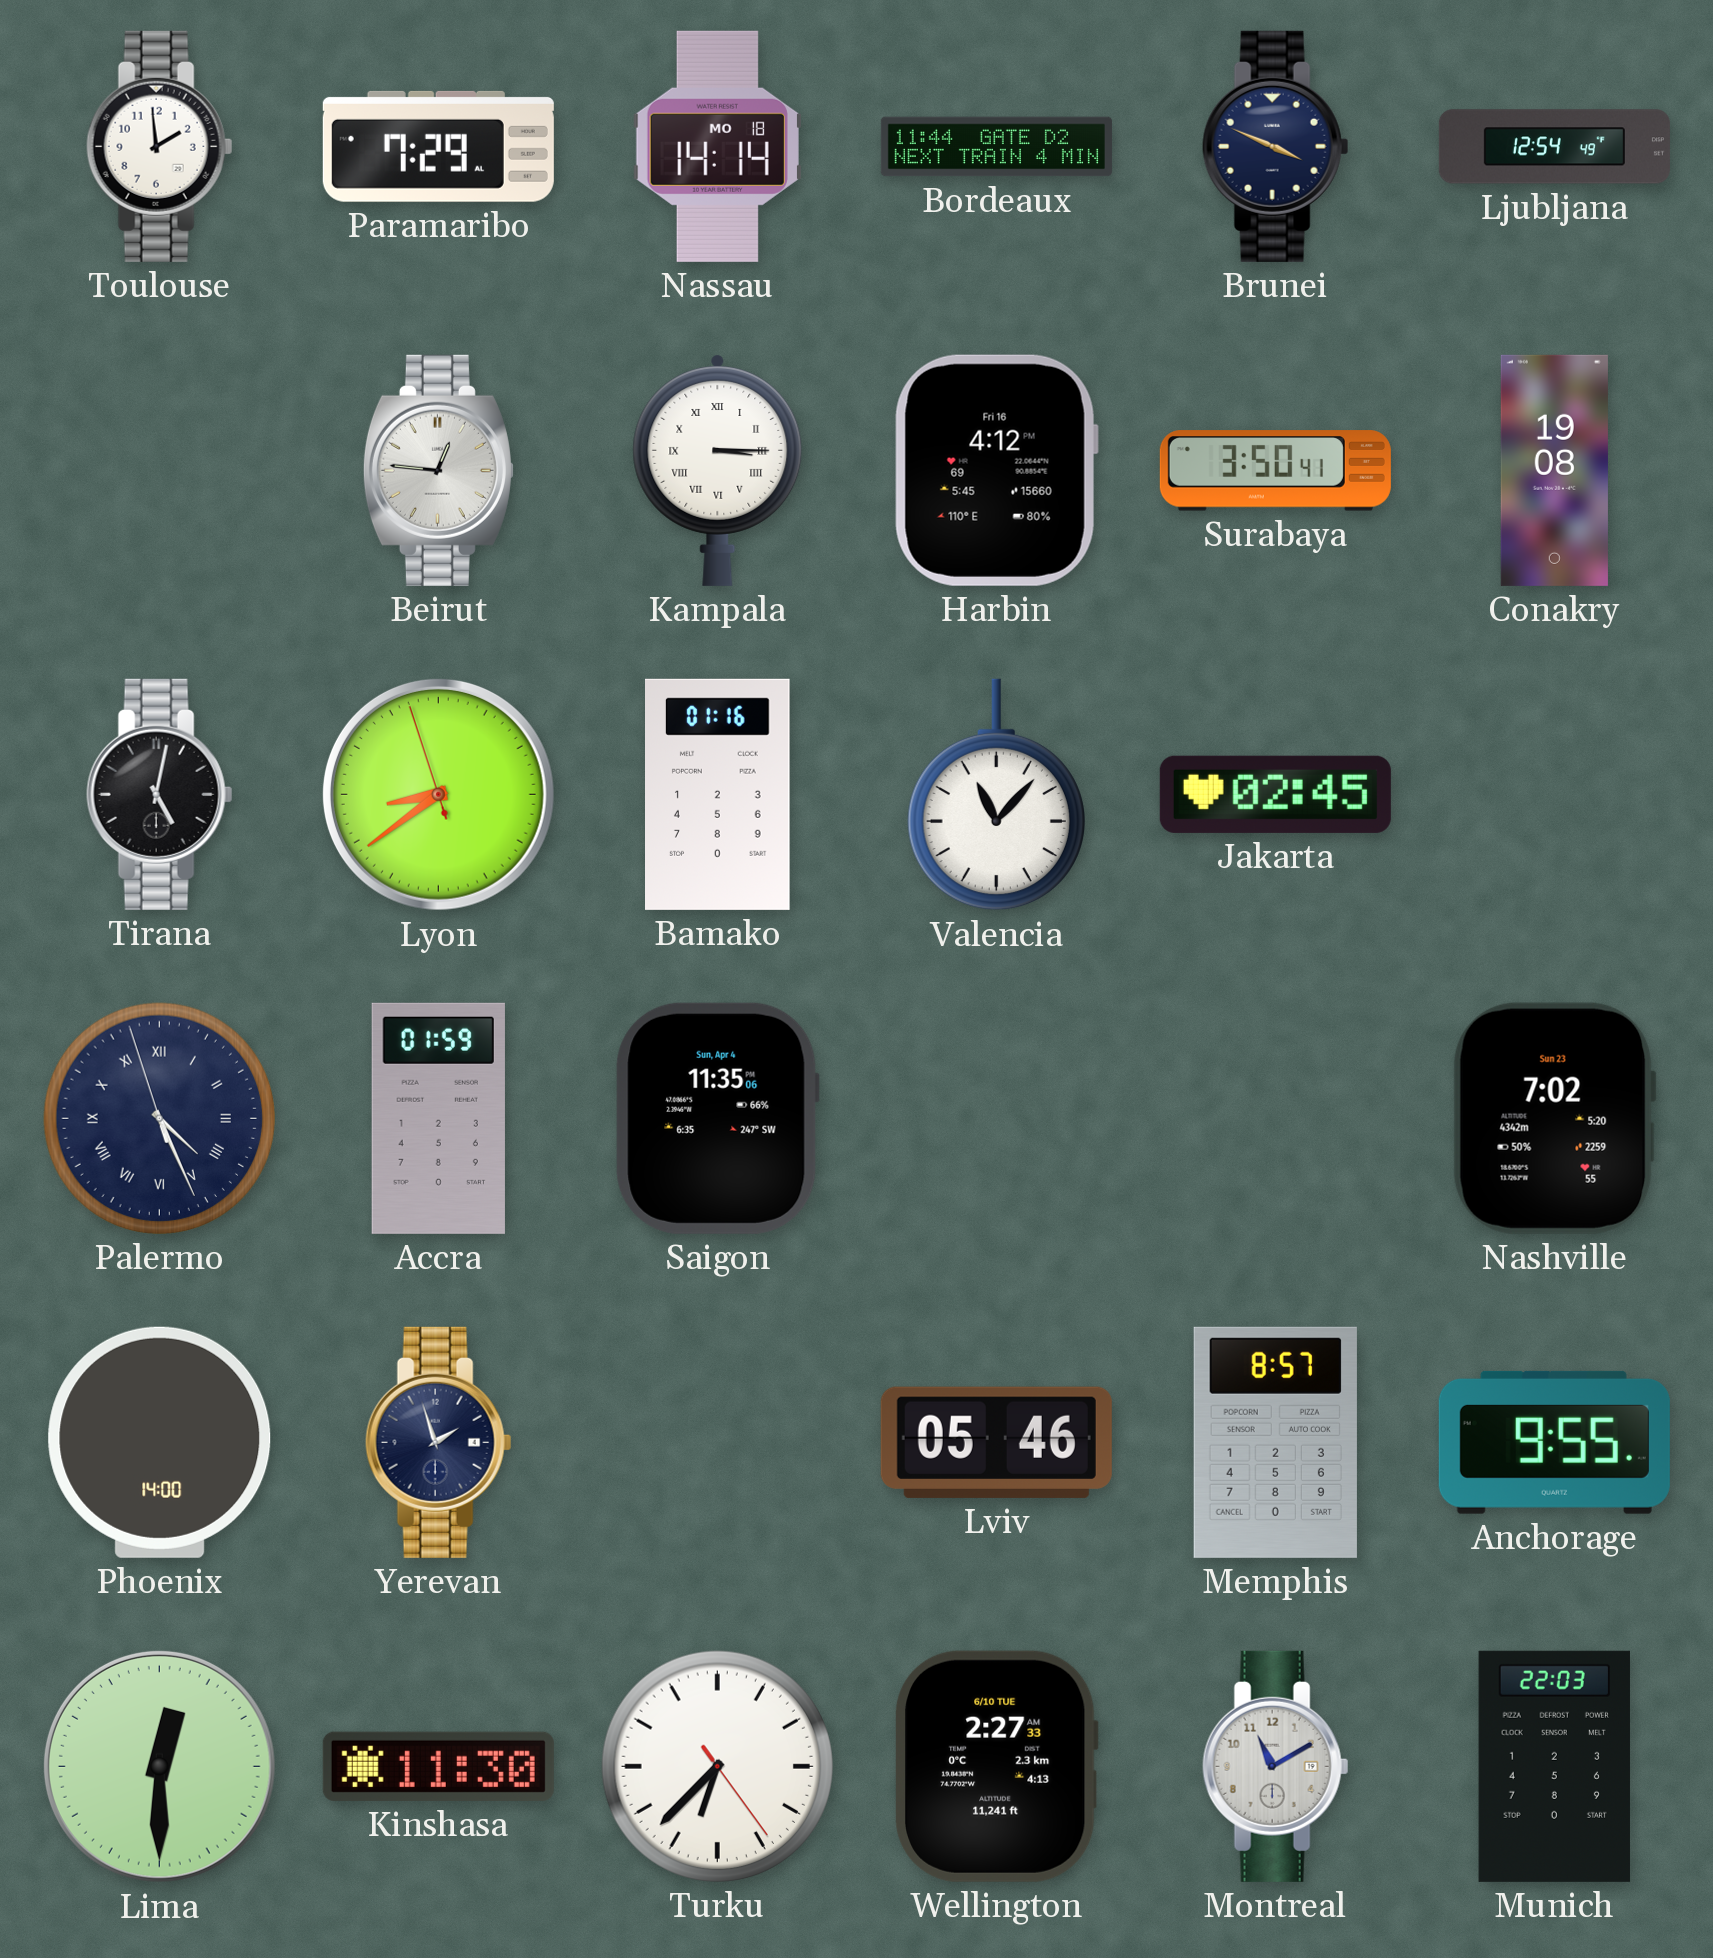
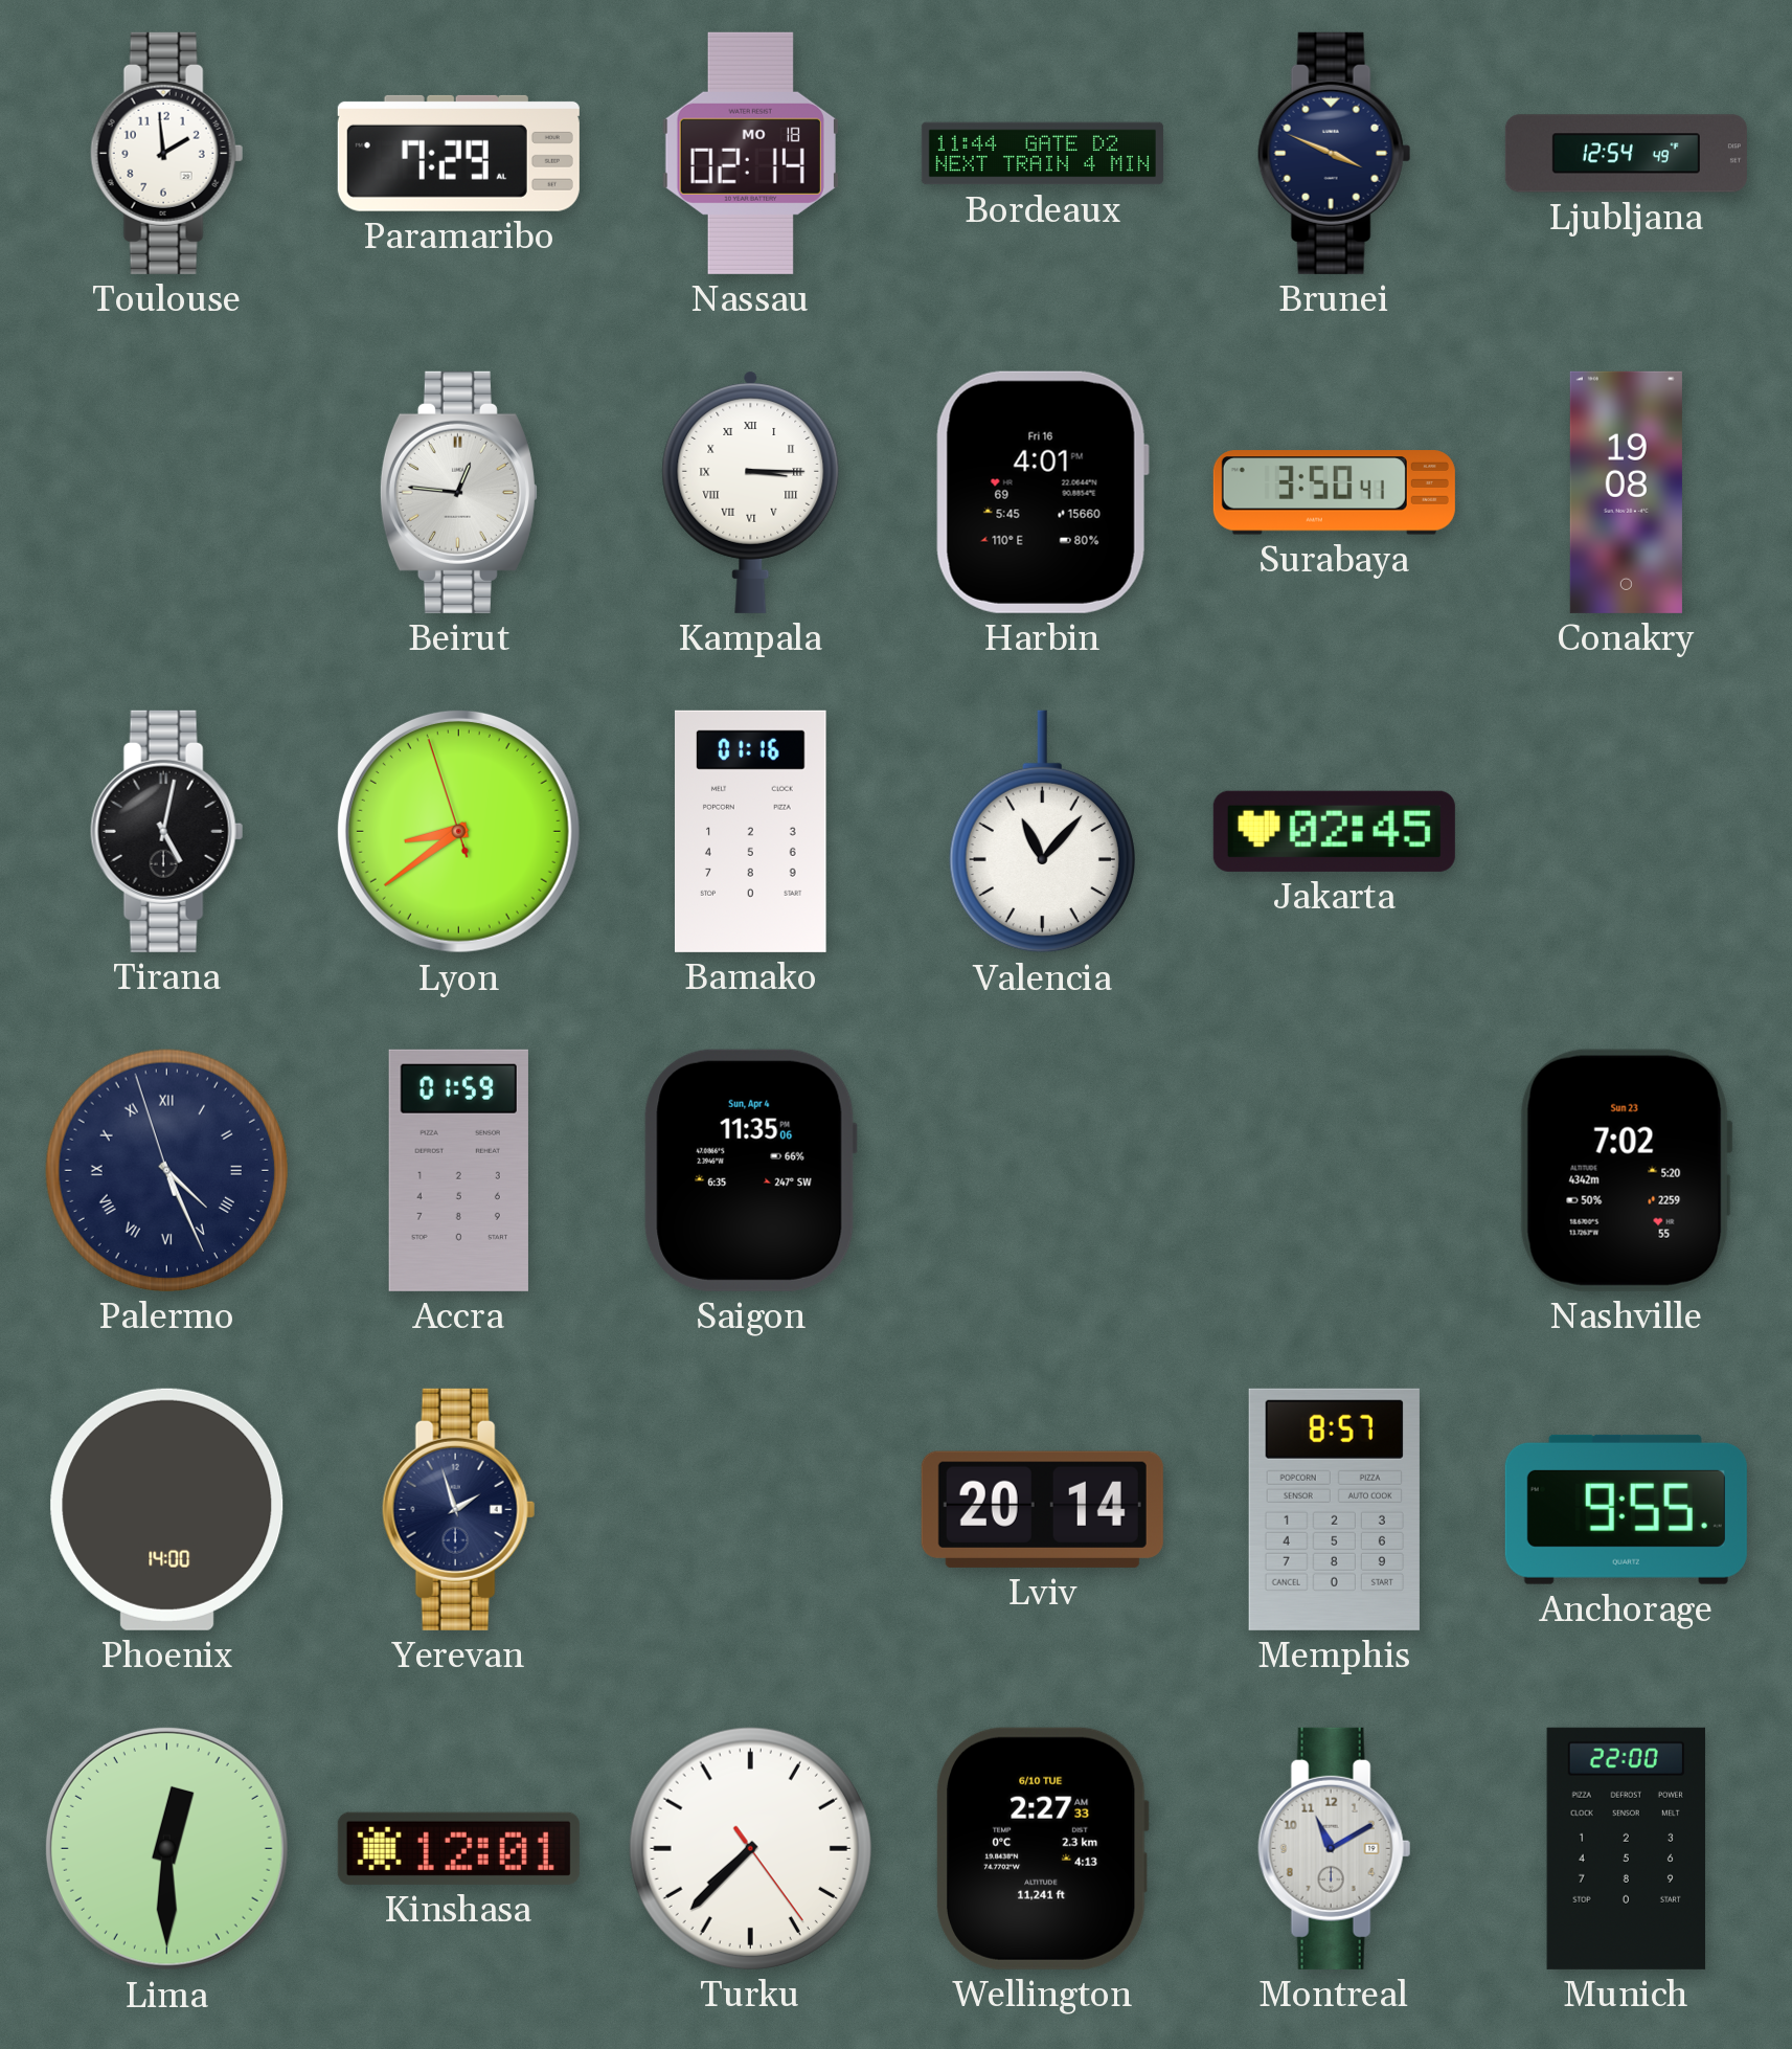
Nassau: 14:14 -> 02:14 (750, 153)
Harbin: 4:12 -> 4:01 (1042, 492)
Lviv: 05:46 -> 20:14 (1042, 1509)
Kinshasa: 11:30 -> 12:01 (458, 1848)
Turku: 6:37 -> 7:37 (750, 1848)
Munich: 22:03 -> 22:00 (1626, 1848)
